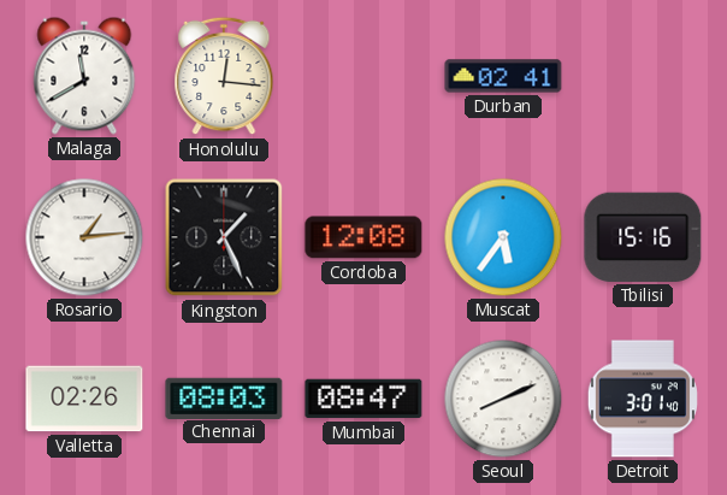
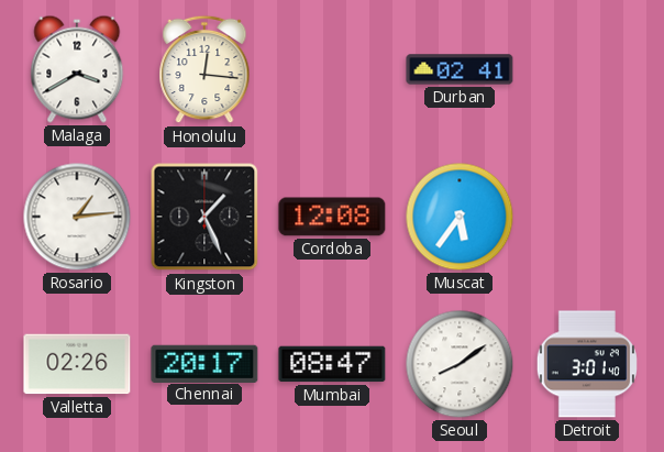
Malaga: 11:40 -> 3:40 (77, 69)
Tbilisi: 15:16 -> none (643, 237)
Chennai: 08:03 -> 20:17 (204, 363)
Seoul: 8:11 -> 8:09 (460, 364)
